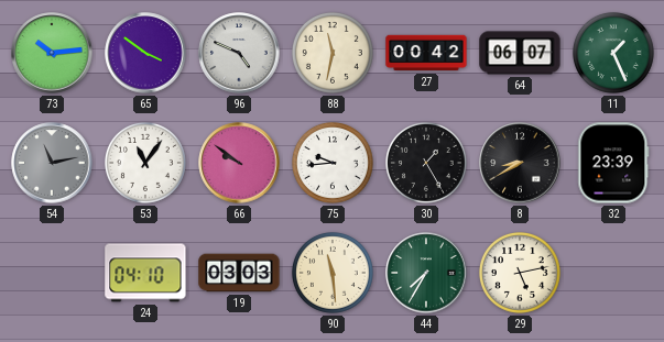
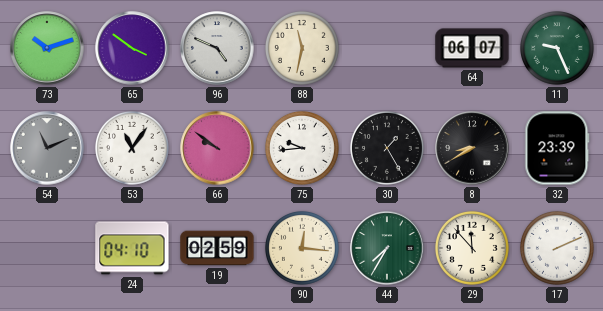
73: 10:14 -> 10:12 (47, 48)
27: 00:42 -> none (426, 53)
11: 1:26 -> 9:26 (557, 48)
54: 11:13 -> 11:11 (47, 148)
19: 03:03 -> 02:59 (217, 248)
90: 11:29 -> 12:16 (302, 248)
29: 5:13 -> 11:53 (472, 248)
17: none -> 2:11 (557, 248)
